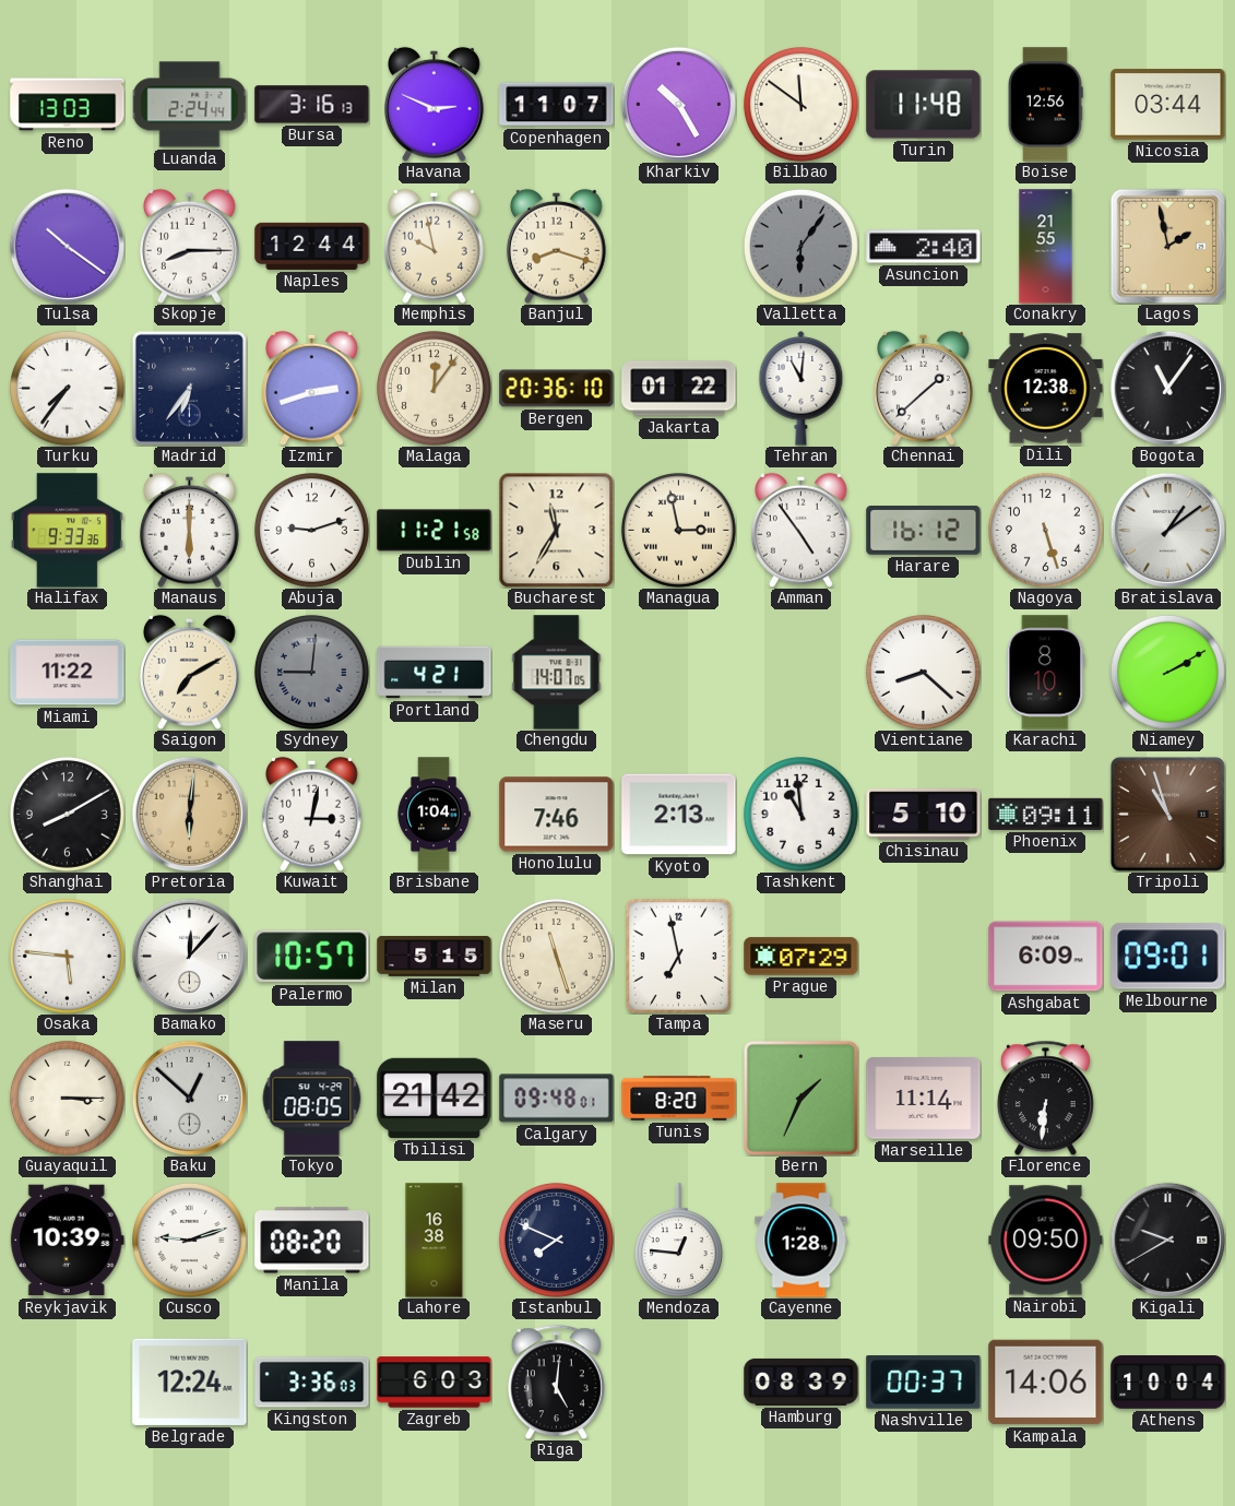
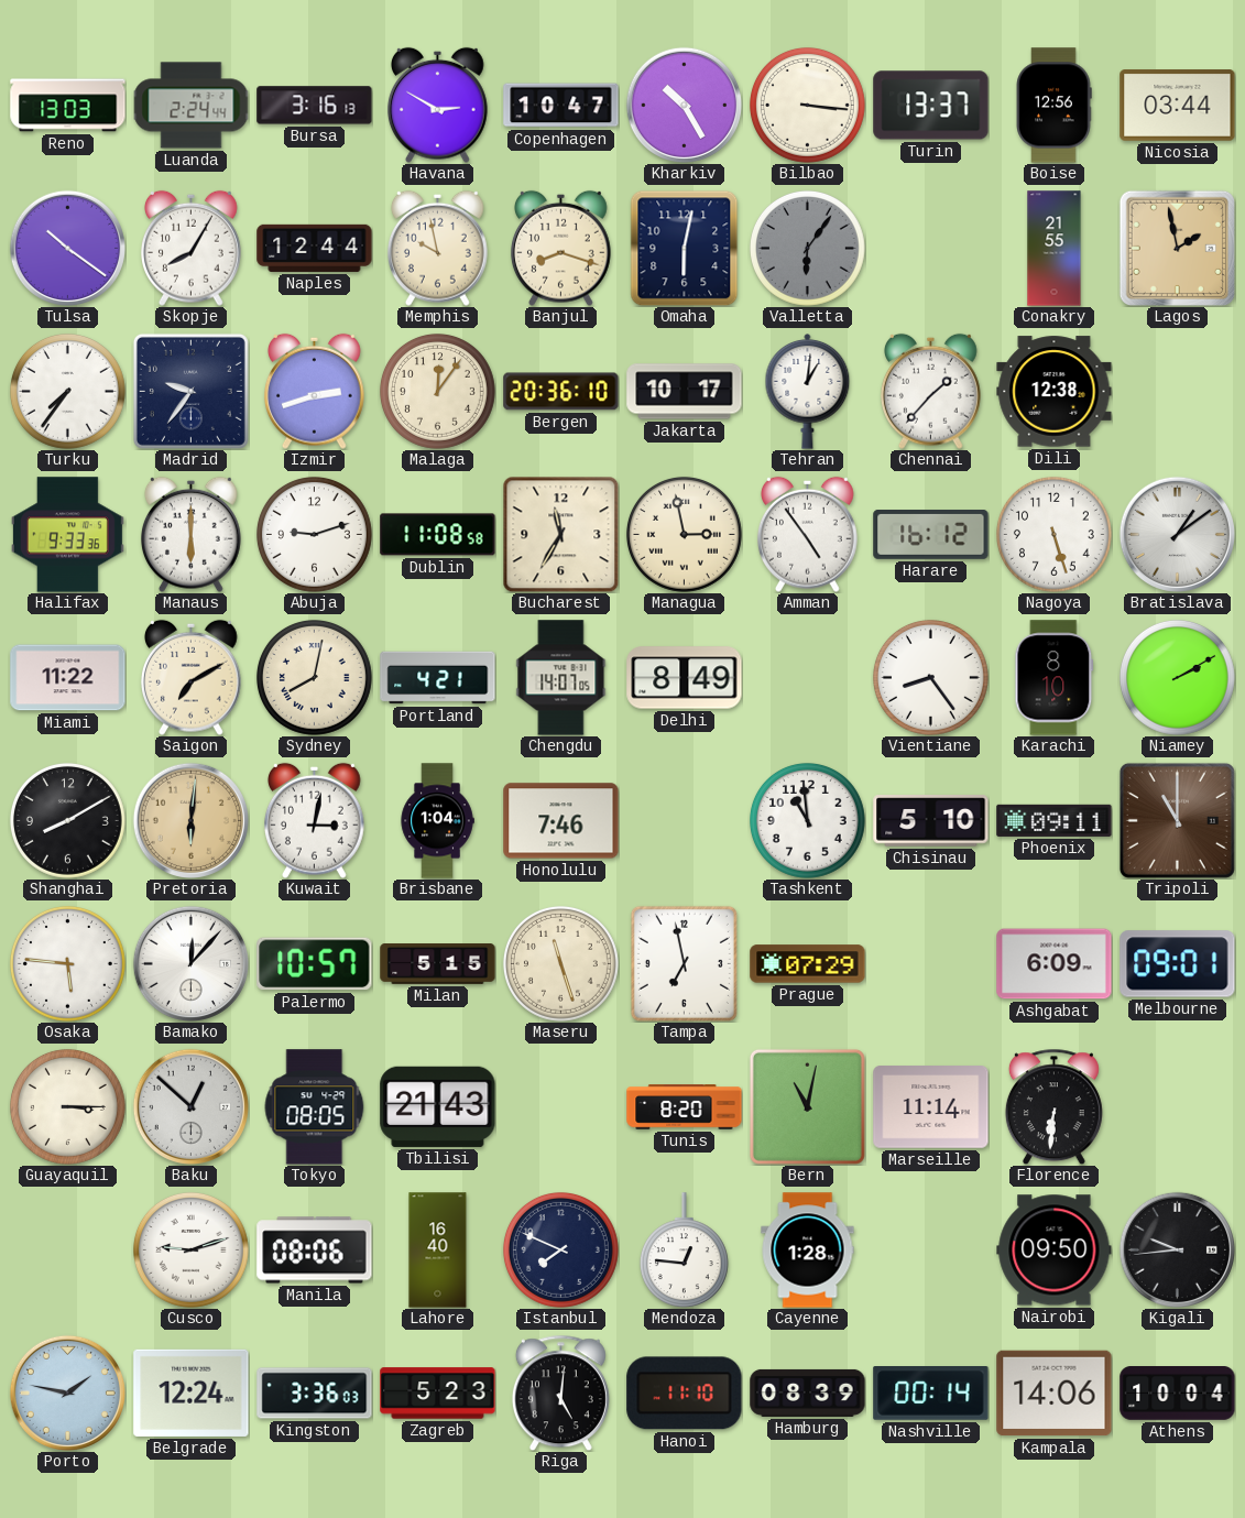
Havana: 2:49 -> 2:50 (438, 105)
Copenhagen: 11:07 -> 10:47 (561, 106)
Bilbao: 11:51 -> 3:16 (807, 105)
Turin: 11:48 -> 13:37 (931, 106)
Skopje: 8:15 -> 8:05 (192, 248)
Omaha: none -> 6:02 (685, 248)
Asuncion: 2:40 -> none (924, 247)
Madrid: 6:36 -> 9:36 (190, 391)
Jakarta: 01:22 -> 10:17 (685, 392)
Tehran: 11:01 -> 1:01 (808, 392)
Chennai: 1:38 -> 1:37 (931, 391)
Bogota: 11:06 -> none (1167, 388)
Dublin: 11:21 -> 11:08 (438, 535)
Sydney: 9:01 -> 8:02 (314, 677)
Sydney dial: grey -> cream (314, 677)
Delhi: none -> 8:49 (685, 678)
Vientiane: 8:22 -> 8:24 (930, 677)
Kyoto: 2:13 -> none (679, 815)
Tripoli: 10:57 -> 11:00 (1177, 820)
Tbilisi: 21:42 -> 21:43 (438, 1106)
Calgary: 09:48 -> none (557, 1099)
Bern: 1:34 -> 11:02 (807, 1106)
Reykjavik: 10:39 -> none (67, 1241)
Manila: 08:20 -> 08:06 (315, 1251)
Lahore: 16:38 -> 16:40 (438, 1251)
Kigali: 9:40 -> 9:44 (1177, 1249)
Porto: none -> 1:47 (67, 1393)
Zagreb: 6:03 -> 5:23 (438, 1394)
Hanoi: none -> 11:10 (685, 1394)
Nashville: 00:37 -> 00:14 (931, 1394)
